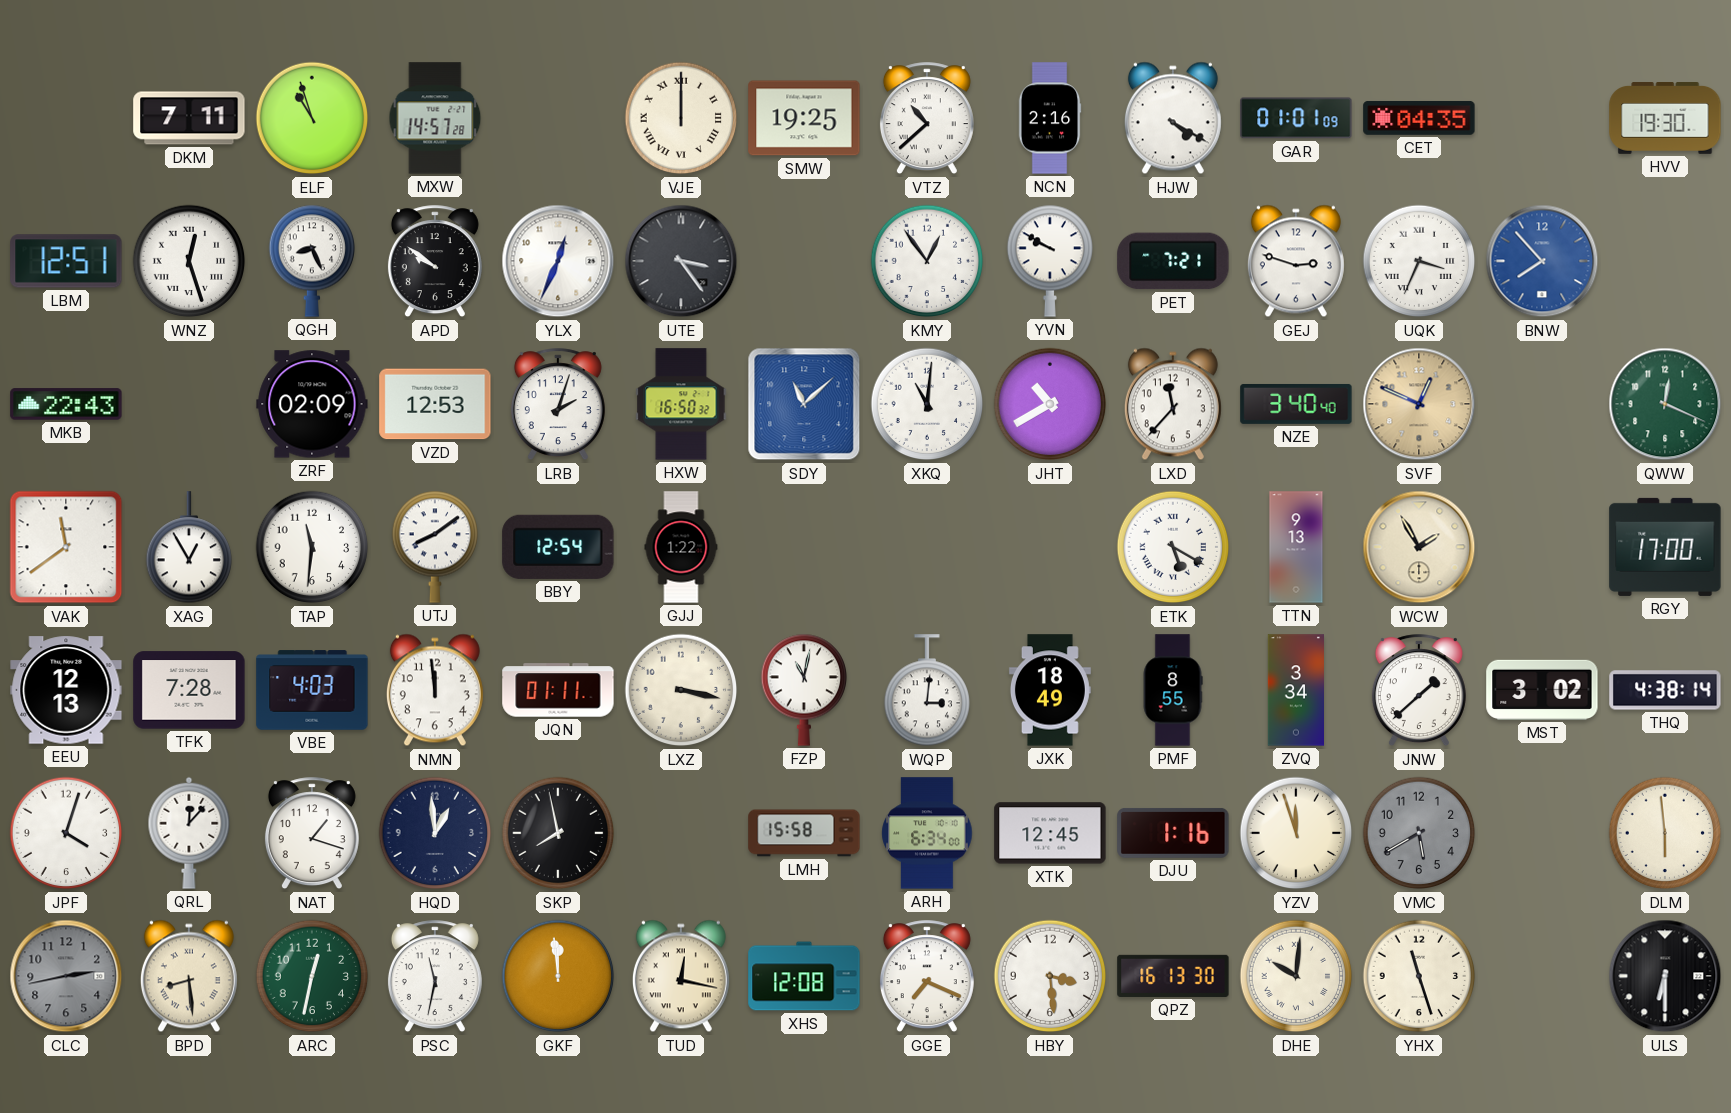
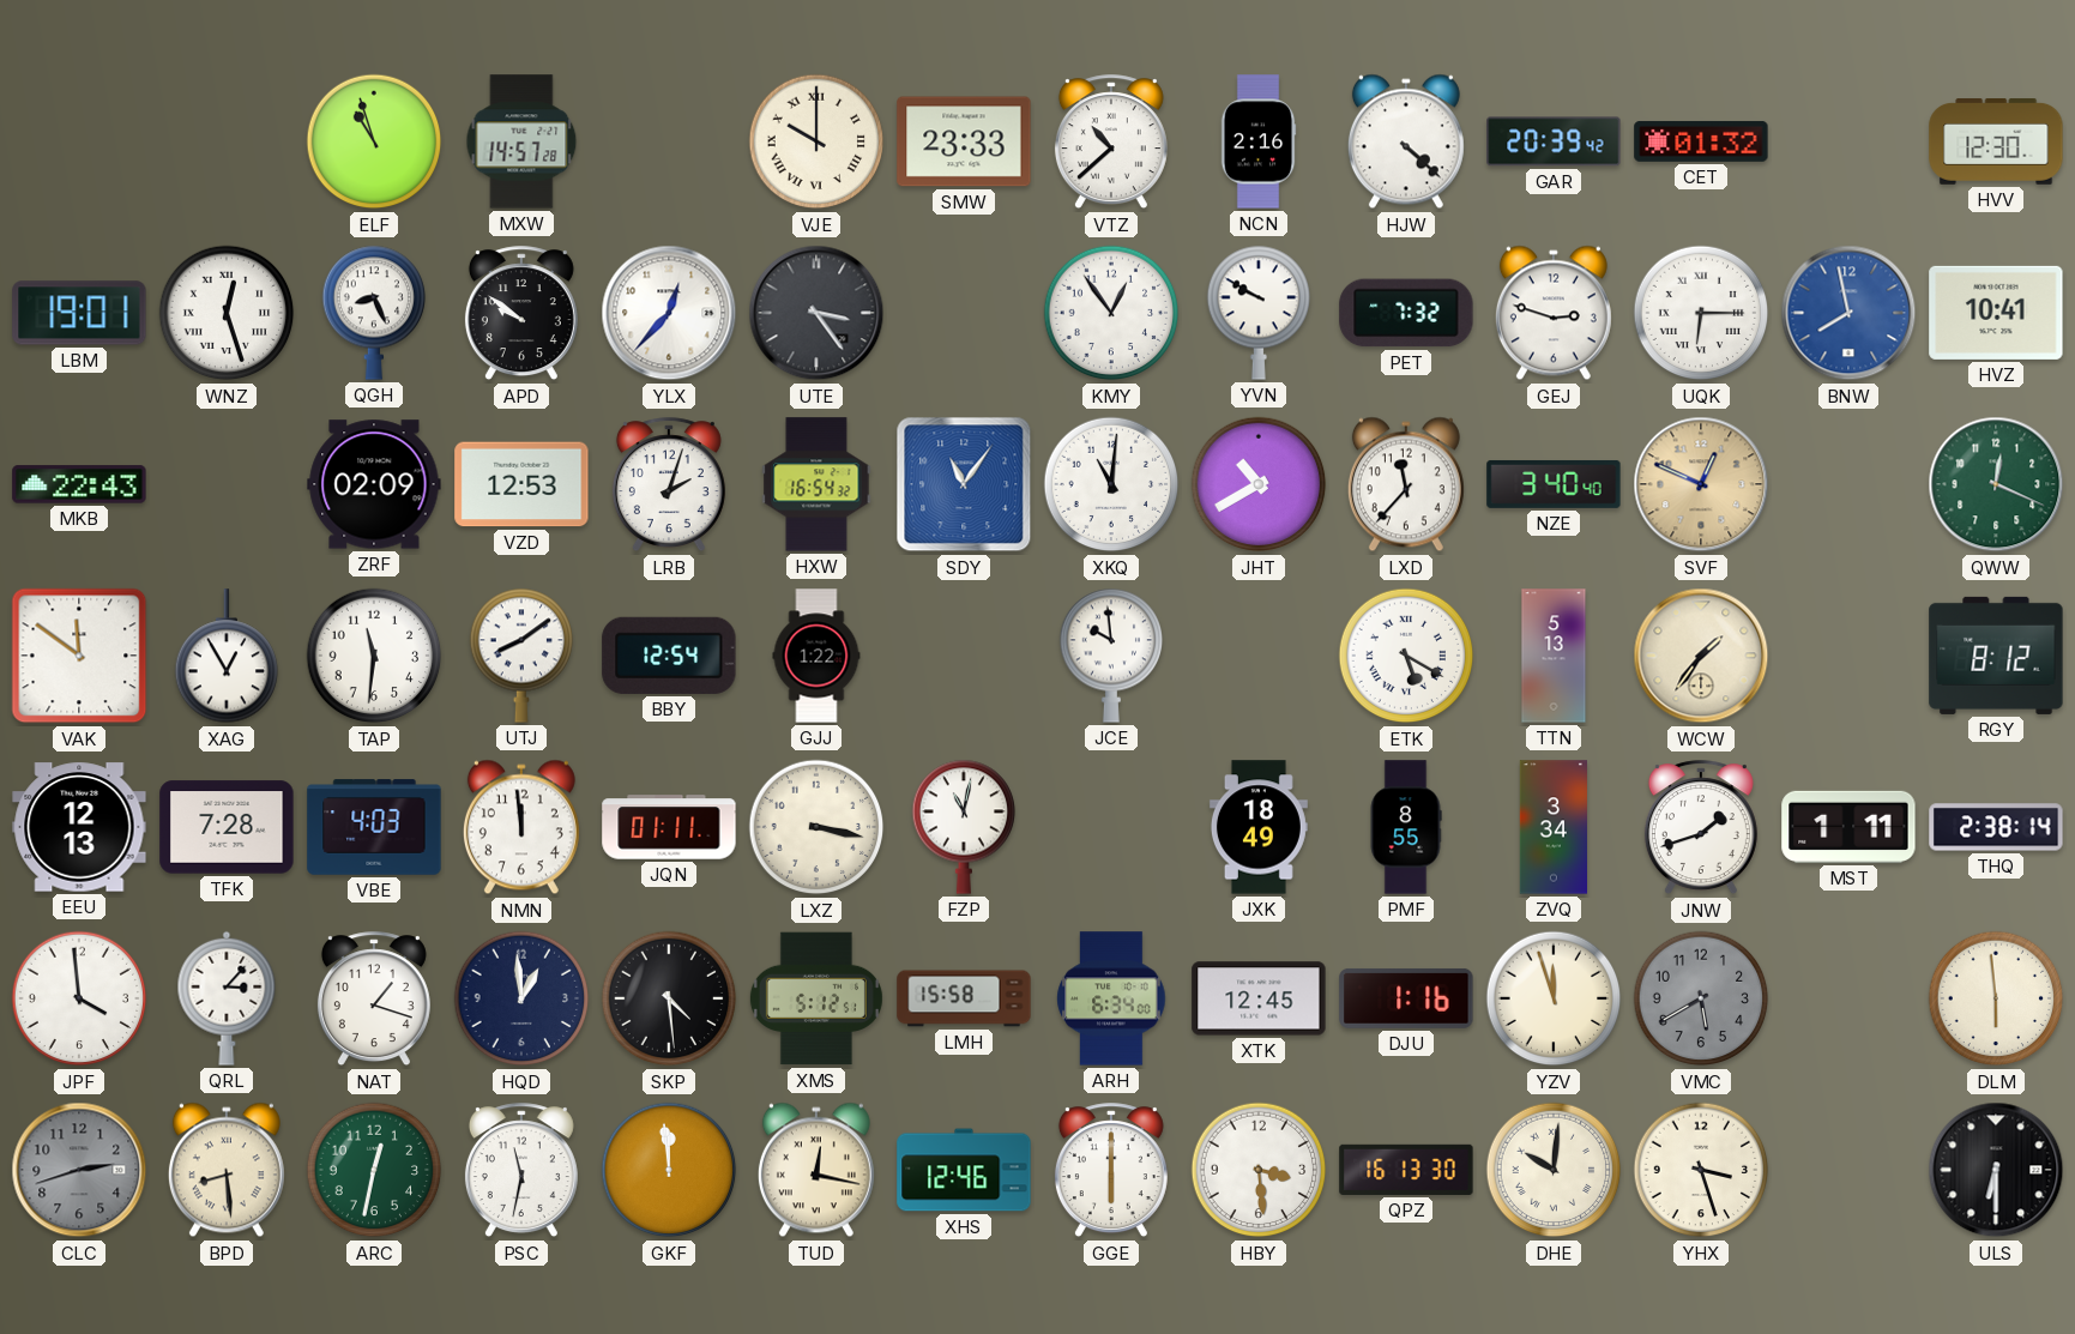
DKM: 7:11 -> none (189, 118)
VJE: 12:00 -> 10:00 (816, 141)
SMW: 19:25 -> 23:33 (964, 141)
HJW: 4:20 -> 4:22 (1406, 141)
GAR: 01:01 -> 20:39 (1554, 141)
CET: 04:35 -> 01:32 (1701, 141)
HVV: 19:30 -> 12:30 (1996, 143)
LBM: 12:51 -> 19:01 (79, 313)
YLX: 12:34 -> 12:37 (669, 313)
PET: 7:21 -> 7:32 (1406, 313)
UQK: 3:34 -> 6:15 (1701, 313)
BNW: 7:53 -> 7:58 (1848, 313)
HVZ: none -> 10:41 (1996, 313)
HXW: 16:50 -> 16:54 (816, 484)
SDY: 11:08 -> 11:06 (964, 484)
VAK: 11:39 -> 11:51 (79, 656)
JCE: none -> 9:59 (1110, 656)
TTN: 9:13 -> 5:13 (1554, 656)
WCW: 1:55 -> 1:36 (1701, 656)
RGY: 17:00 -> 8:12 (1996, 656)
WQP: 3:01 -> none (926, 691)
JNW: 1:38 -> 1:42 (1701, 828)
MST: 3:02 -> 1:11 (1848, 827)
THQ: 4:38 -> 2:38 (1996, 827)
JPF: 4:03 -> 3:59 (79, 998)
QRL: 12:07 -> 3:07 (227, 998)
SKP: 7:58 -> 4:29 (669, 998)
XMS: none -> 5:12 (816, 998)
CLC: 2:43 -> 2:42 (79, 1170)
XHS: 12:08 -> 12:46 (964, 1170)
GGE: 7:19 -> 6:00 (1111, 1171)
YHX: 11:27 -> 3:27 (1701, 1170)
